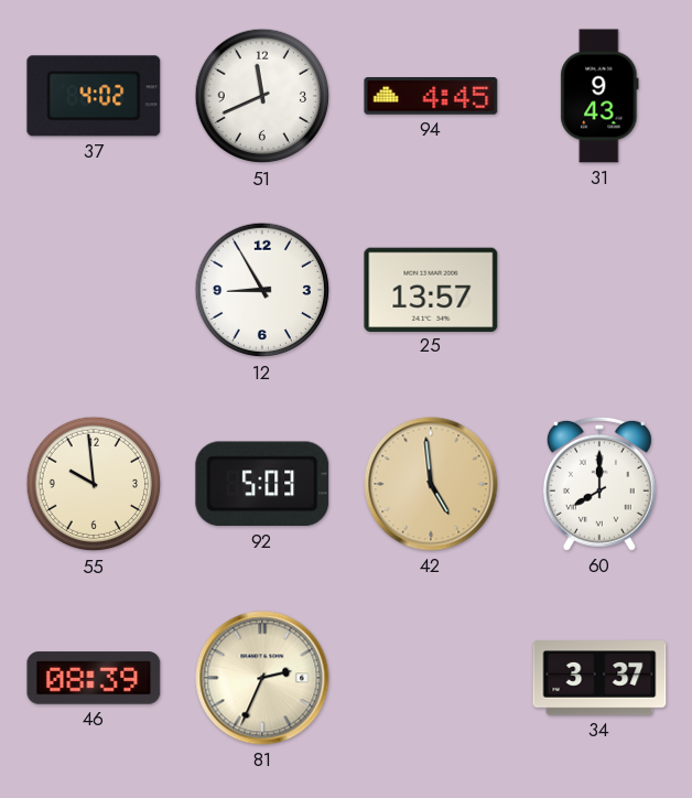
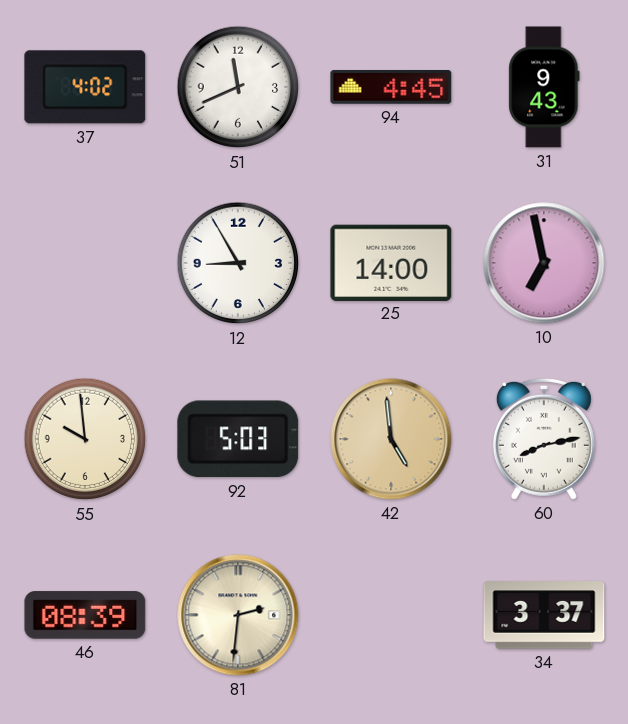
25: 13:57 -> 14:00 (391, 262)
10: none -> 6:58 (544, 263)
60: 8:00 -> 8:13 (544, 439)
81: 2:34 -> 2:31 (238, 615)
